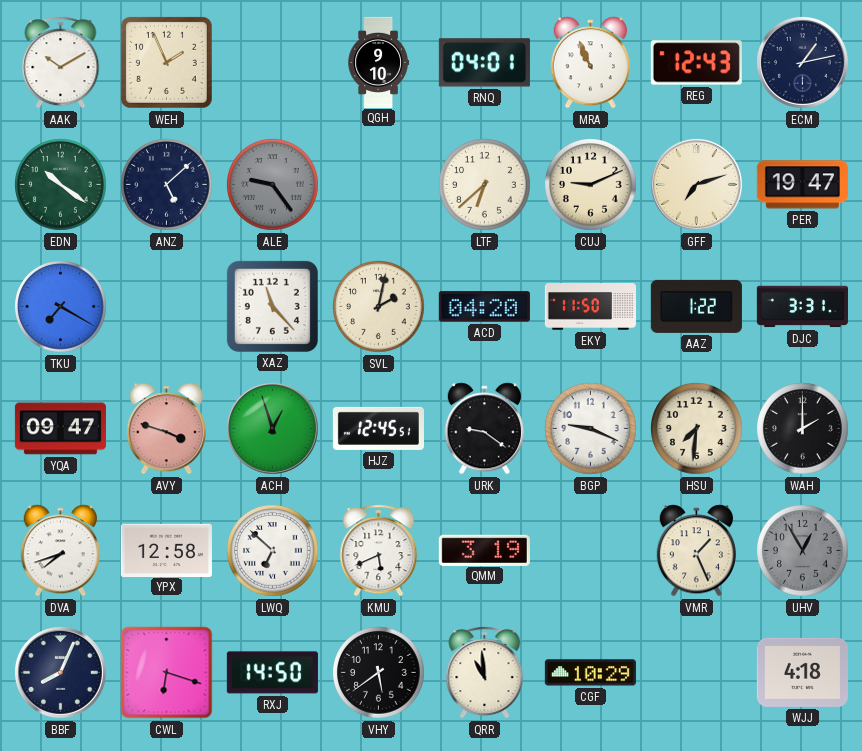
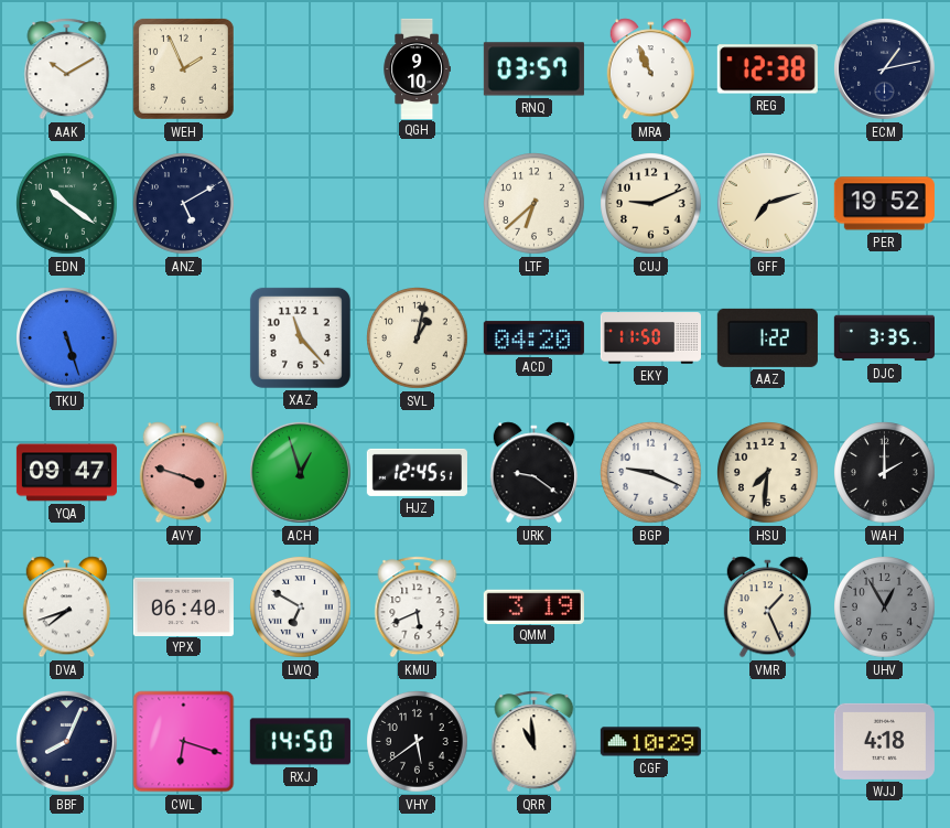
RNQ: 04:01 -> 03:57 (533, 69)
REG: 12:43 -> 12:38 (767, 69)
ANZ: 5:08 -> 5:10 (184, 204)
ALE: 9:24 -> none (273, 185)
PER: 19:47 -> 19:52 (884, 204)
TKU: 7:20 -> 5:27 (67, 338)
SVL: 2:02 -> 1:02 (418, 338)
DJC: 3:31 -> 3:35 (884, 338)
YPX: 12:58 -> 06:40 (183, 606)
LWQ: 6:52 -> 6:50 (301, 607)
